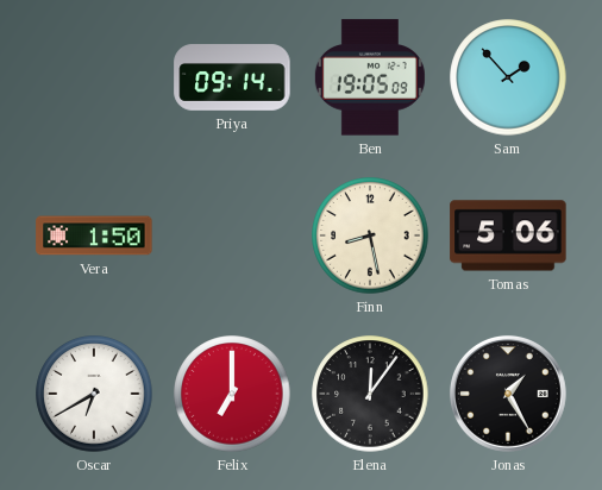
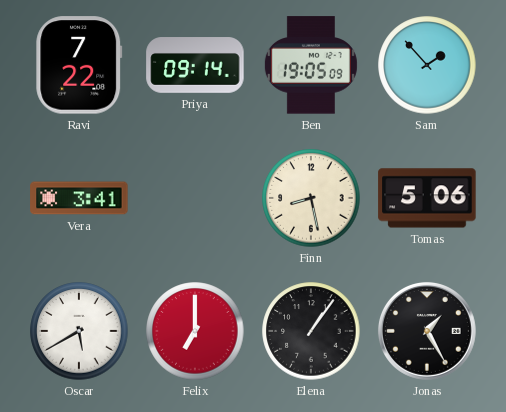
Ravi: none -> 7:22 (79, 65)
Vera: 1:50 -> 3:41 (79, 198)
Oscar: 6:40 -> 5:40 (79, 331)
Elena: 12:06 -> 1:06 (311, 331)
